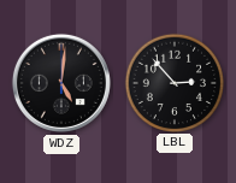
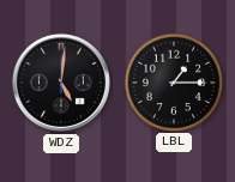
LBL: 2:53 -> 1:15 (173, 81)
